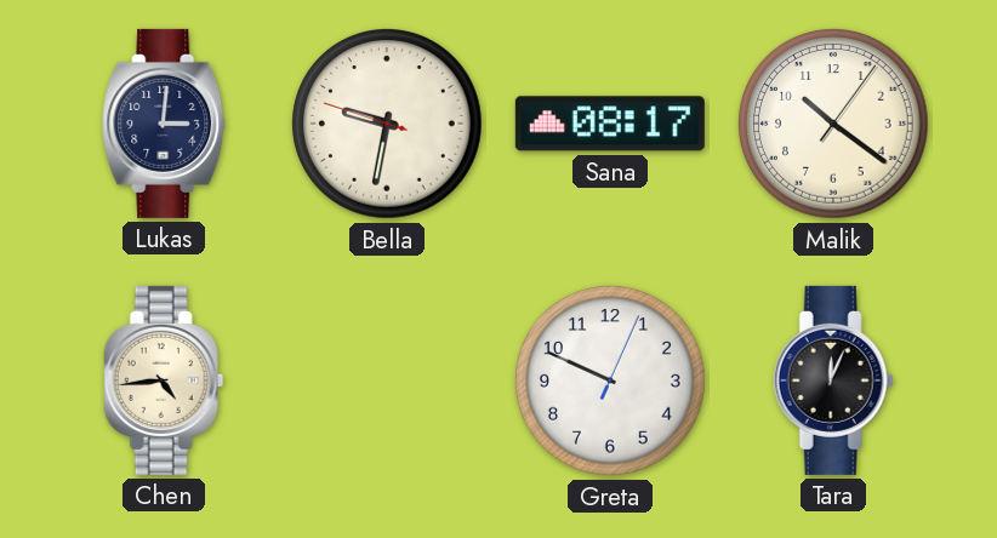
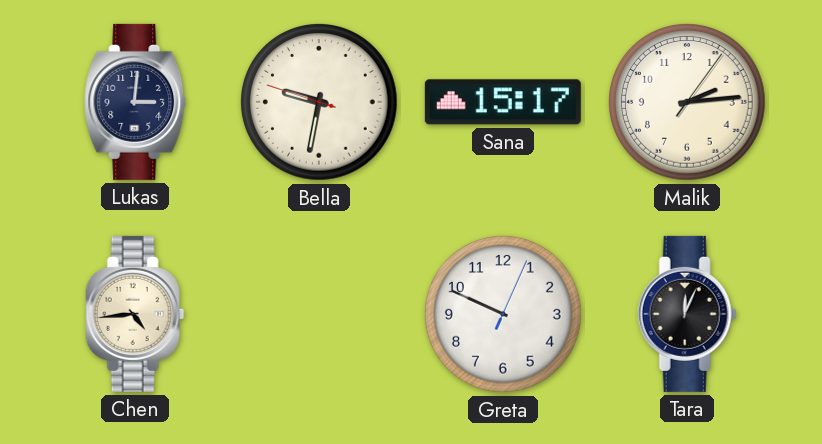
Sana: 08:17 -> 15:17 (503, 102)
Malik: 10:21 -> 2:14 (688, 103)
